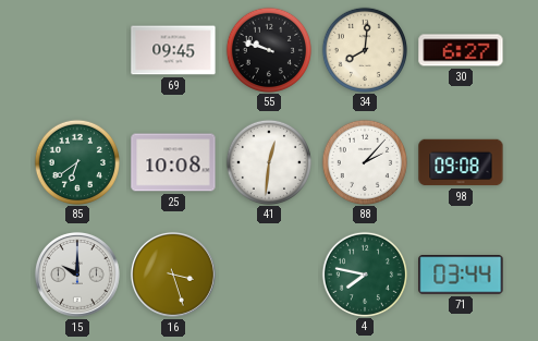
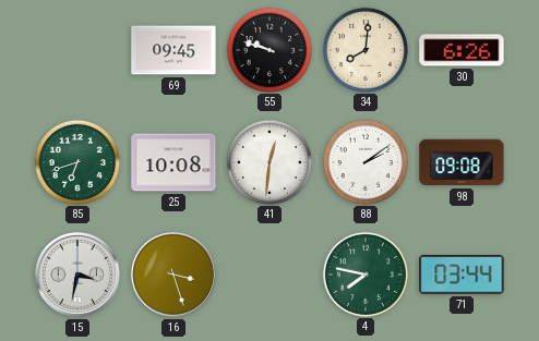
30: 6:27 -> 6:26 (462, 50)
85: 6:39 -> 6:42 (76, 161)
88: 2:07 -> 2:09 (364, 161)
15: 10:00 -> 3:32 (77, 275)
